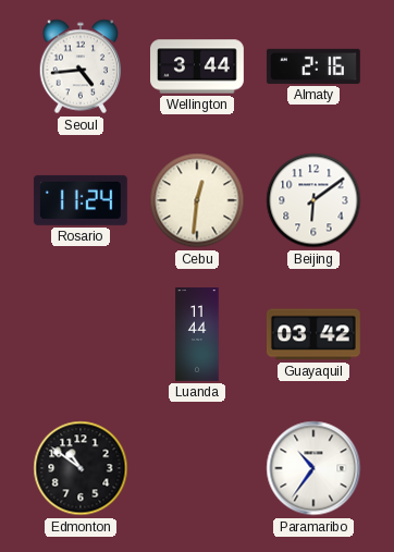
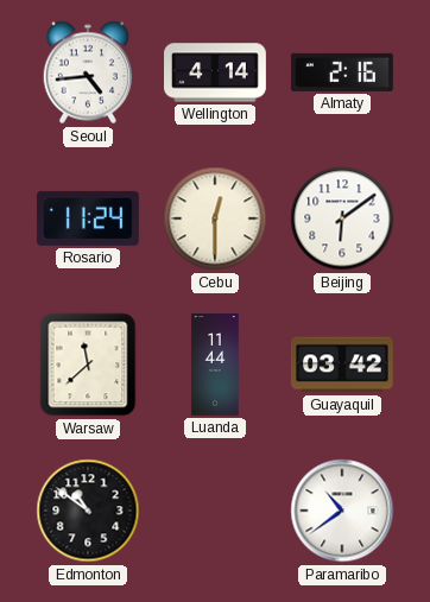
Wellington: 3:44 -> 4:14 (216, 72)
Cebu: 12:31 -> 12:30 (215, 218)
Warsaw: none -> 11:38 (88, 365)
Paramaribo: 10:36 -> 10:39 (342, 511)
